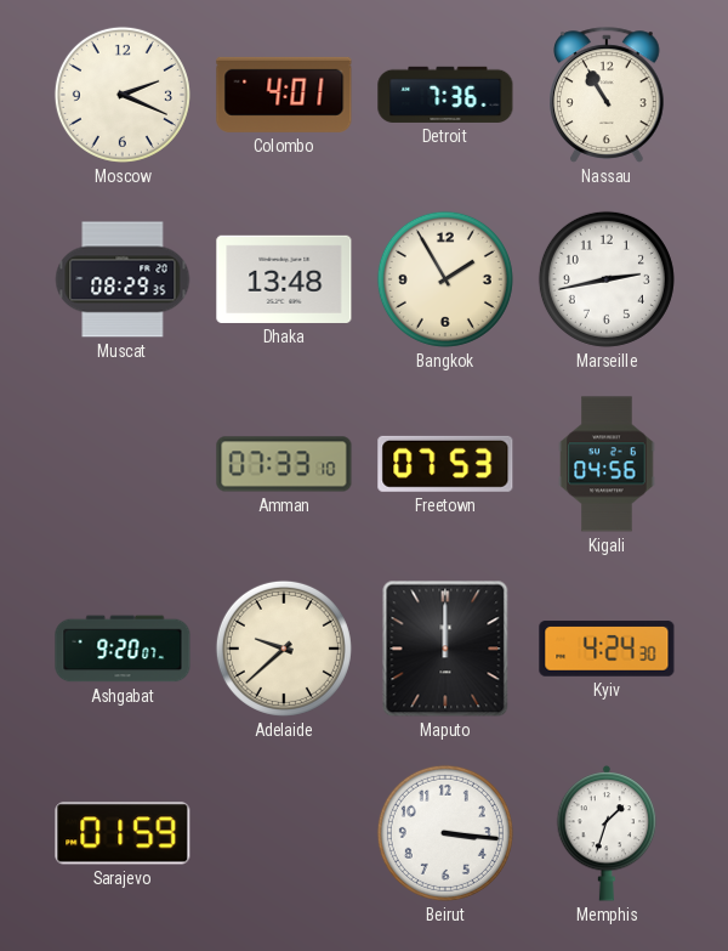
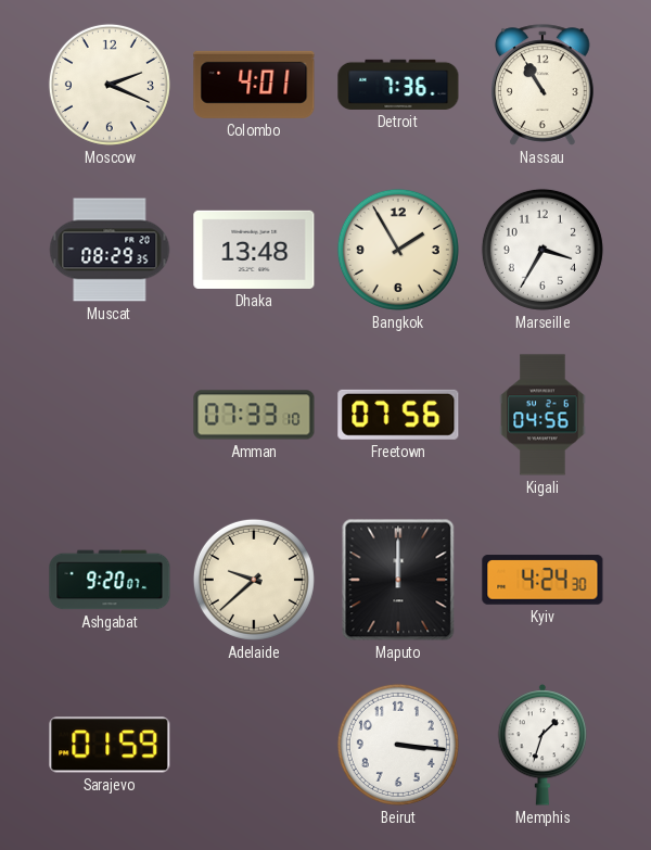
Marseille: 2:43 -> 3:35 (542, 250)
Freetown: 07:53 -> 07:56 (398, 415)
